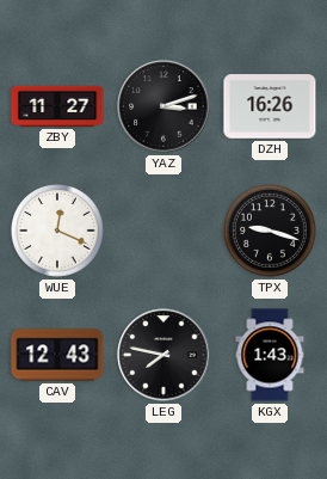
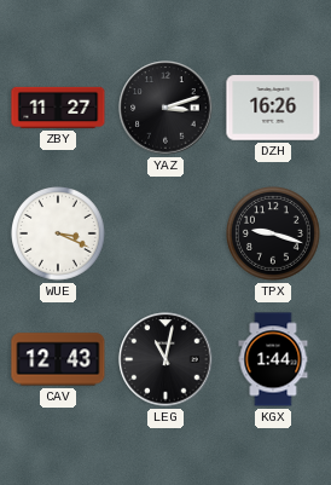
WUE: 12:19 -> 3:19 (59, 235)
LEG: 7:47 -> 11:02 (165, 359)
KGX: 1:43 -> 1:44 (273, 359)
